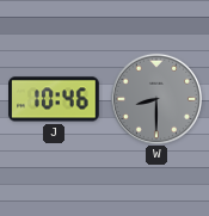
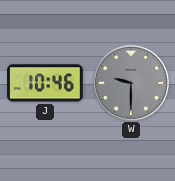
W: 8:30 -> 9:30 (130, 82)
